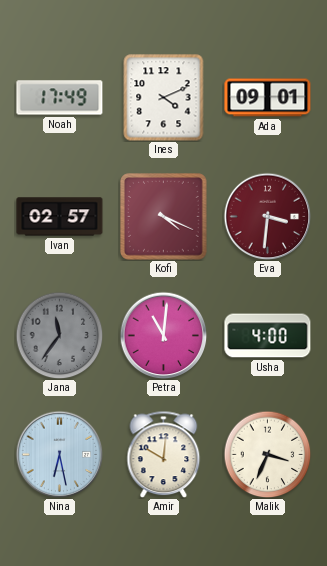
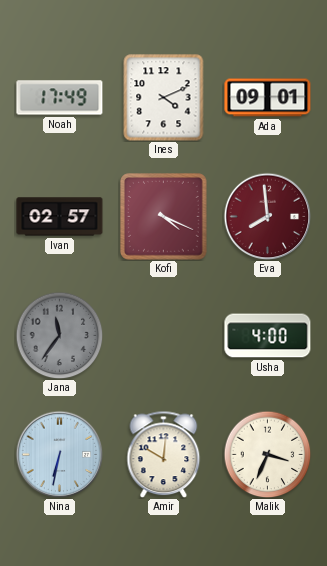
Eva: 3:31 -> 7:59 (267, 216)
Petra: 11:01 -> none (163, 335)
Nina: 6:28 -> 6:32 (59, 454)
